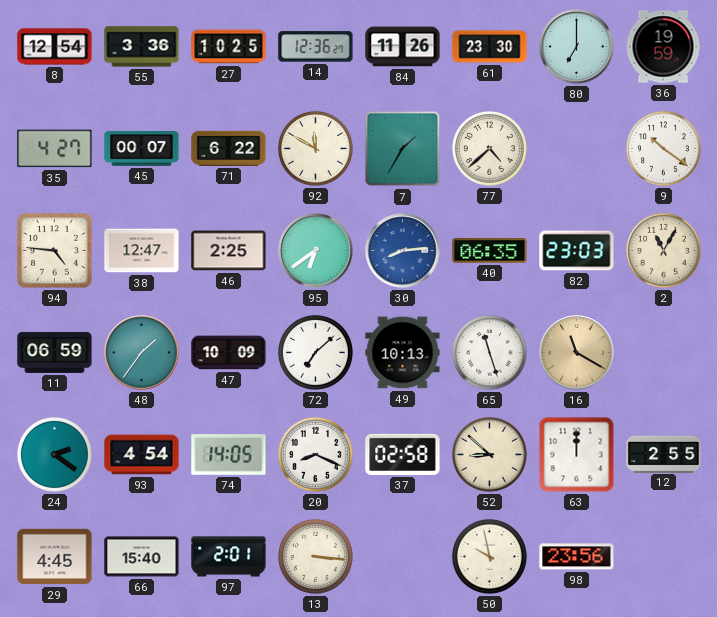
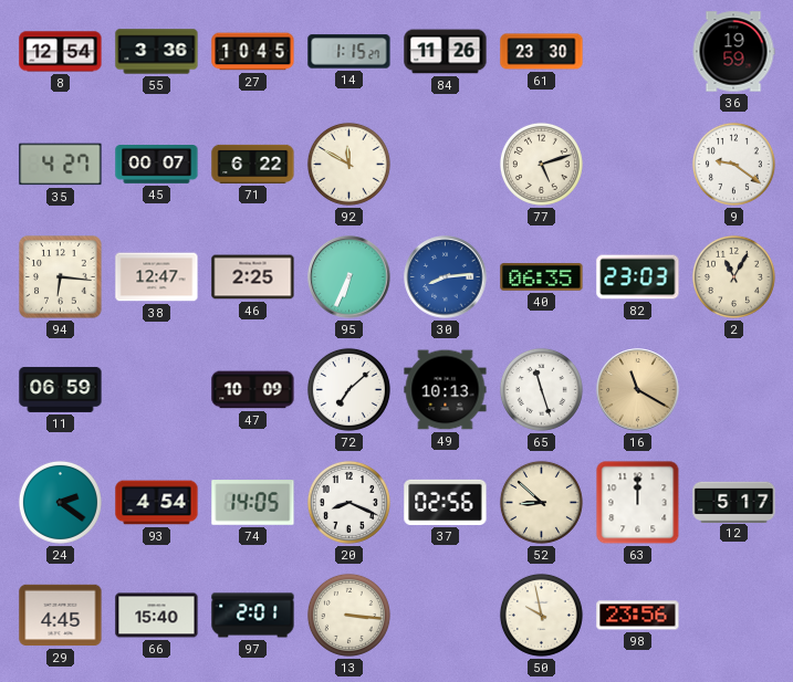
27: 10:25 -> 10:45 (253, 52)
14: 12:36 -> 1:15 (349, 52)
80: 7:00 -> none (577, 47)
7: 1:35 -> none (403, 149)
77: 4:38 -> 5:12 (541, 164)
9: 10:21 -> 9:21 (733, 164)
94: 4:46 -> 6:16 (61, 277)
95: 6:39 -> 6:34 (349, 277)
48: 1:36 -> none (142, 353)
37: 02:58 -> 02:56 (446, 502)
12: 2:55 -> 5:17 (734, 502)
